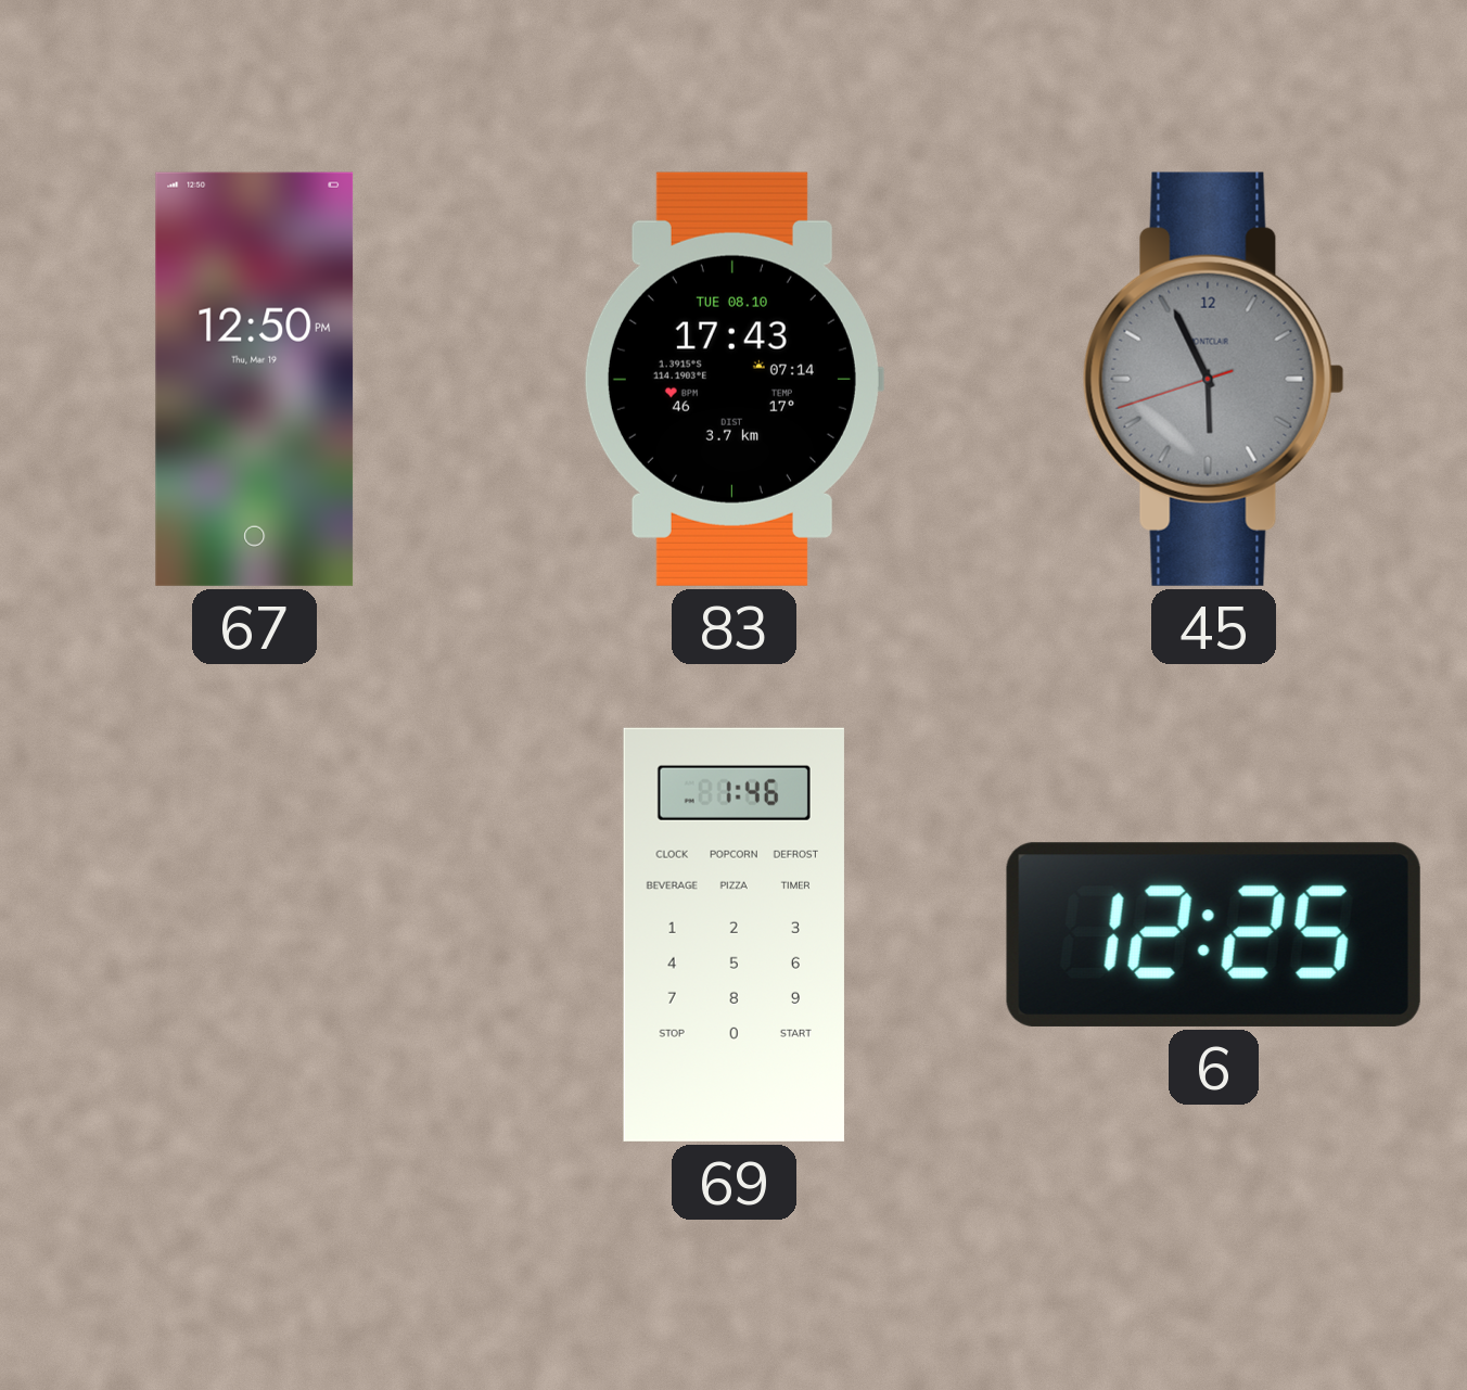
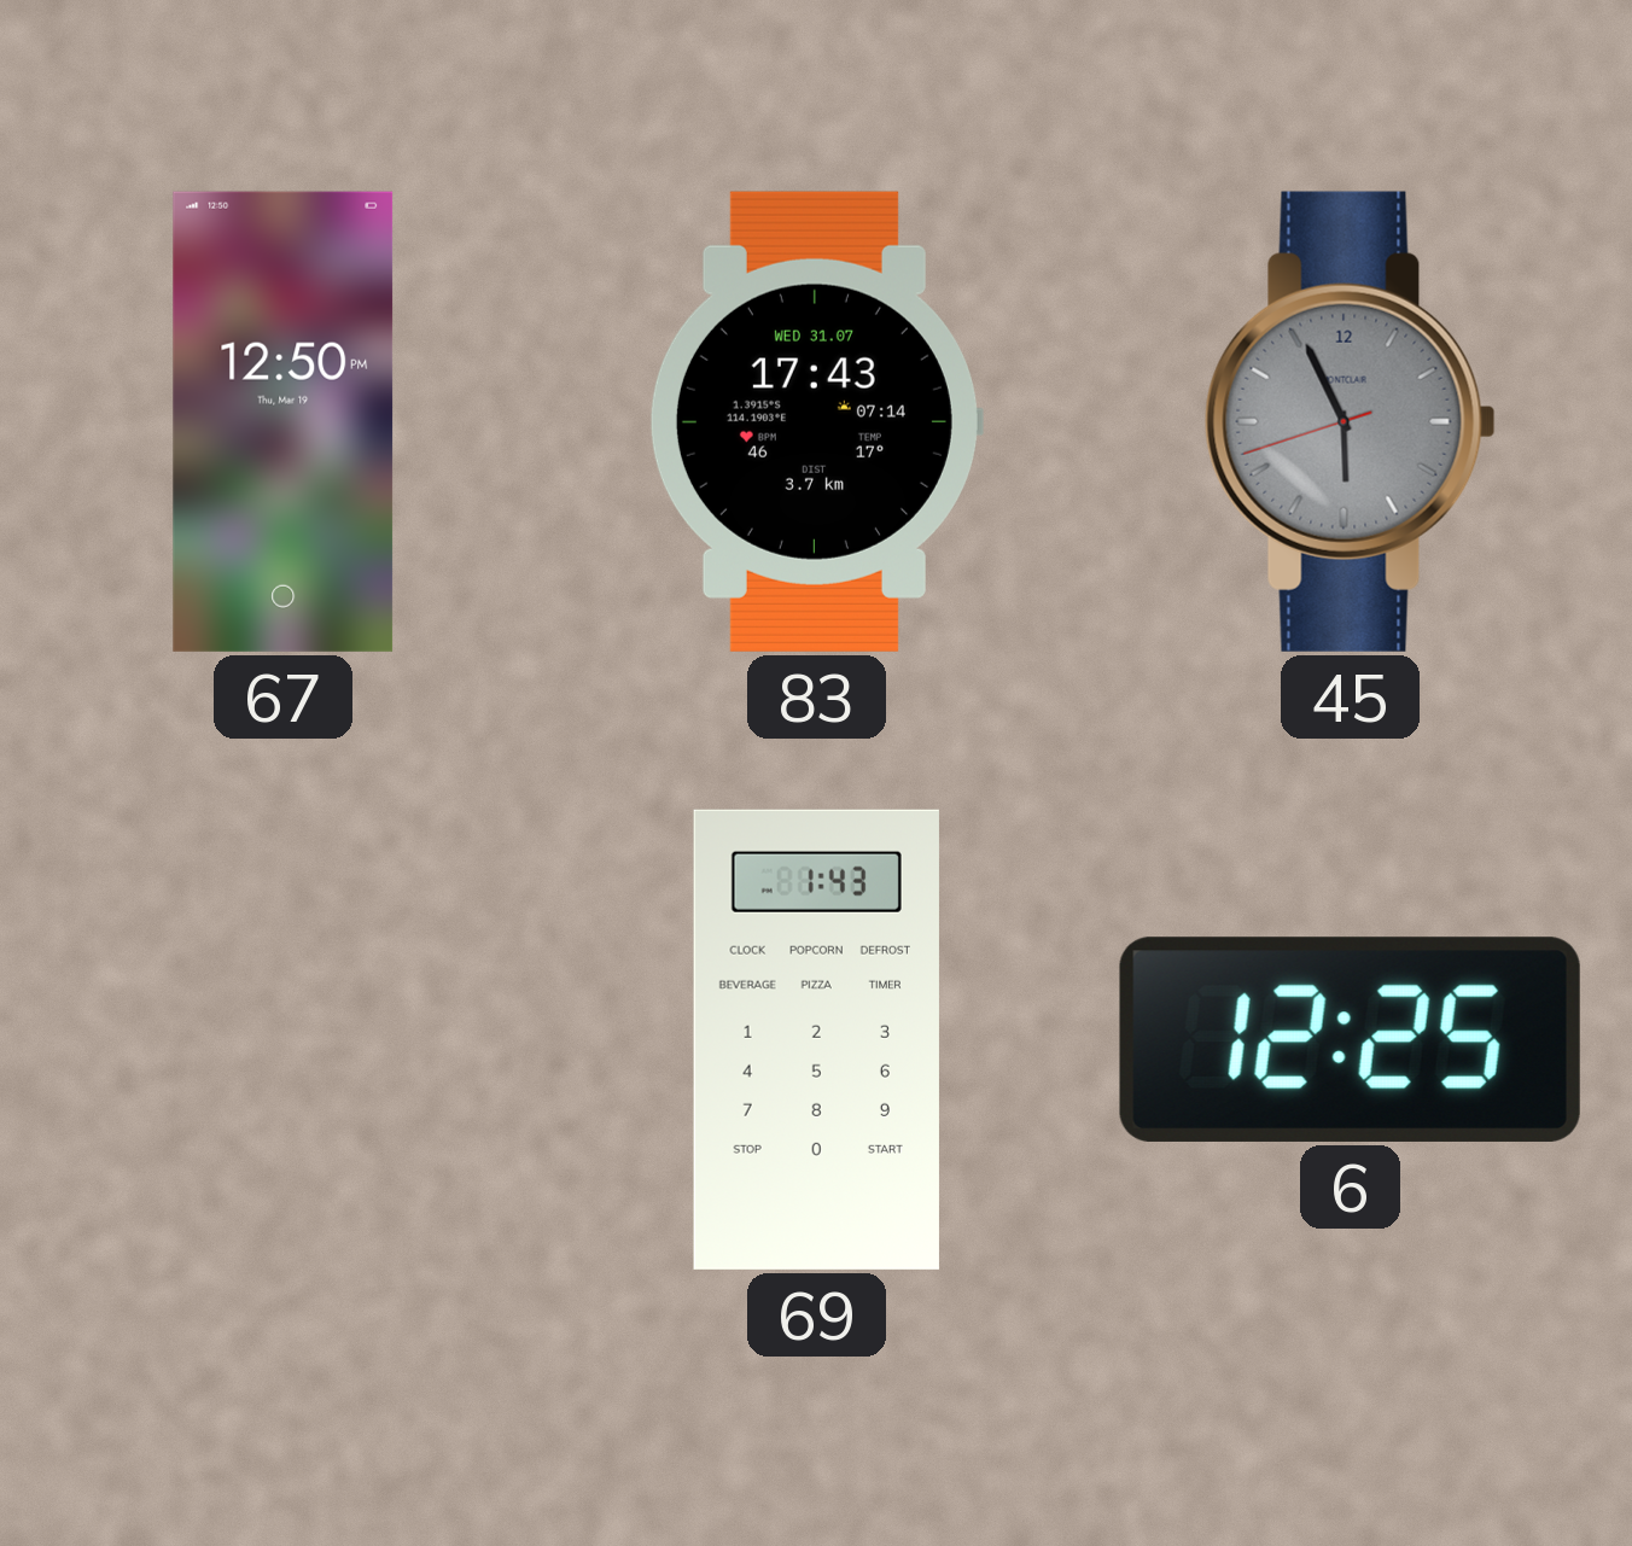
83 date: TUE 08.10 -> WED 31.07 (816, 421)
69: 1:46 -> 1:43 (816, 1039)
